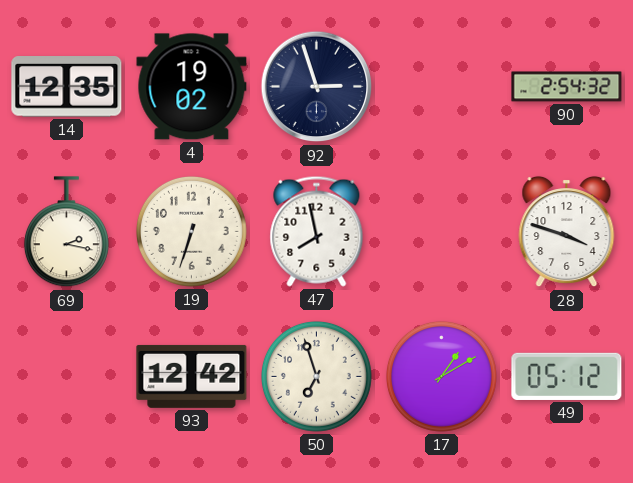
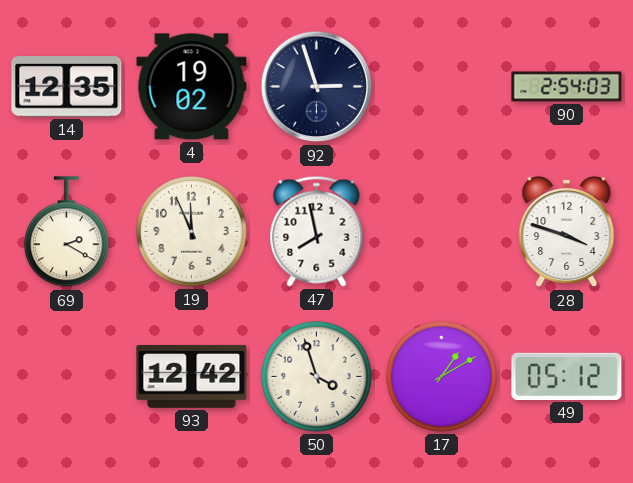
90: 2:54:32 -> 2:54:03 (567, 87)
69: 2:17 -> 2:20 (66, 232)
19: 6:33 -> 11:56 (191, 231)
50: 6:57 -> 3:57 (316, 376)
